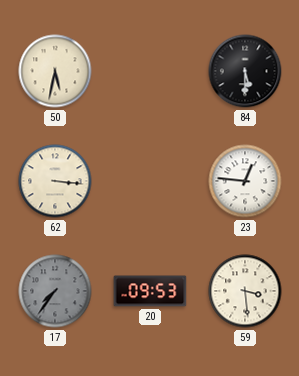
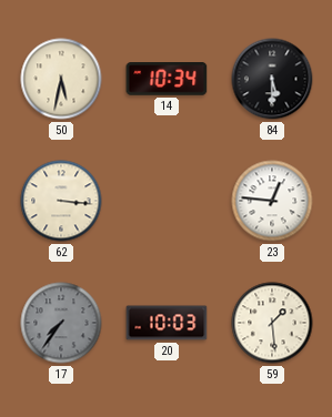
14: none -> 10:34 (167, 80)
20: 09:53 -> 10:03 (167, 323)
59: 3:29 -> 1:29 (272, 323)
